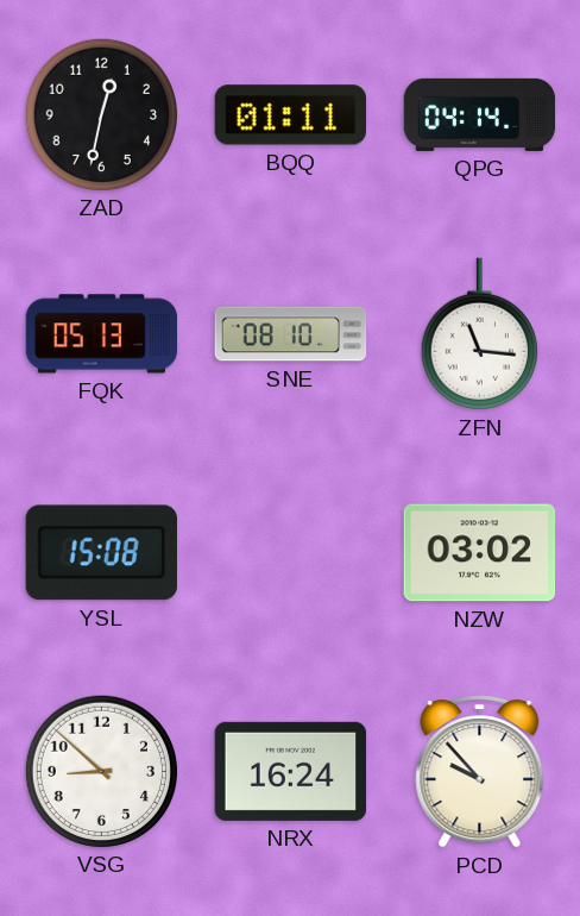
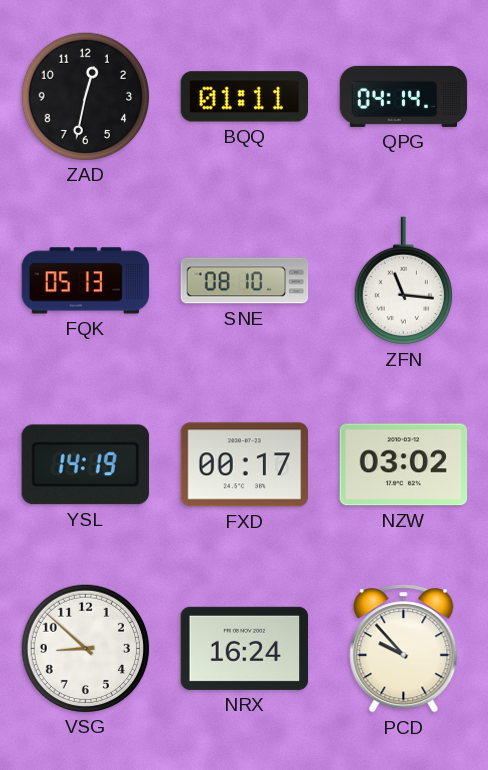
YSL: 15:08 -> 14:19 (85, 465)
FXD: none -> 00:17 (245, 465)
